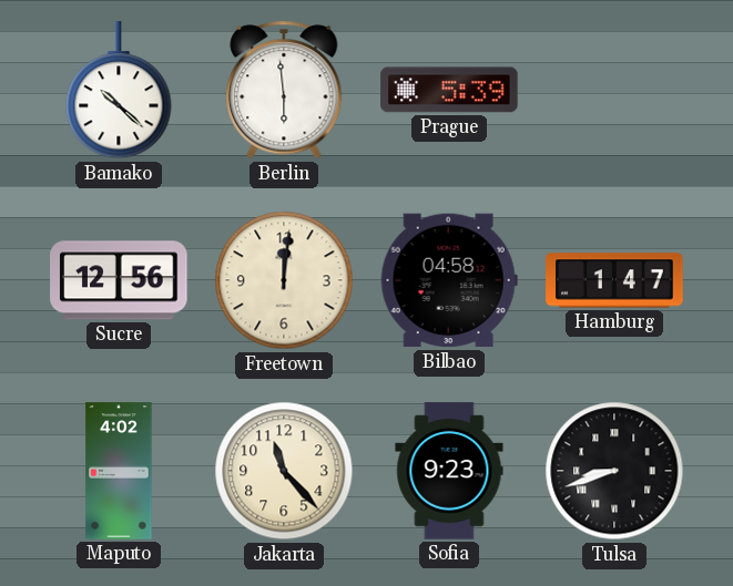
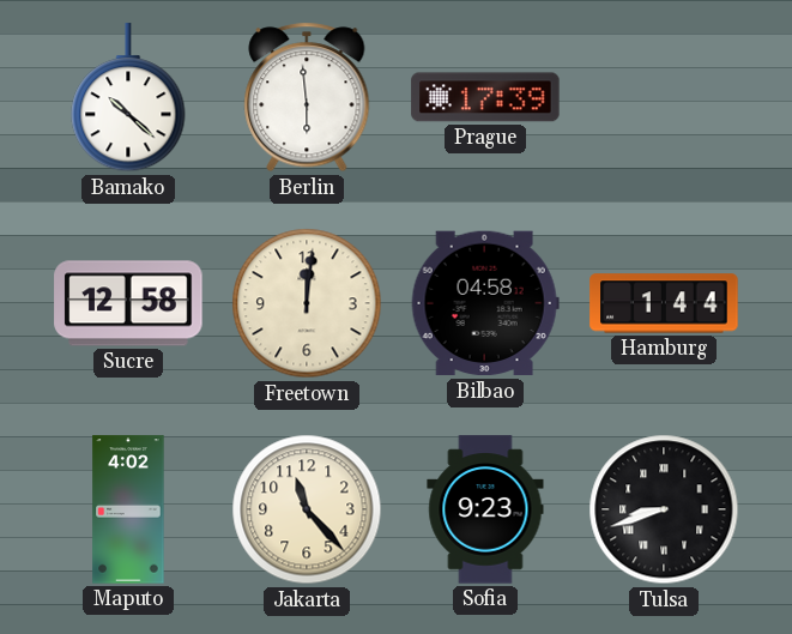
Prague: 5:39 -> 17:39 (485, 97)
Sucre: 12:56 -> 12:58 (128, 303)
Hamburg: 1:47 -> 1:44 (664, 303)
